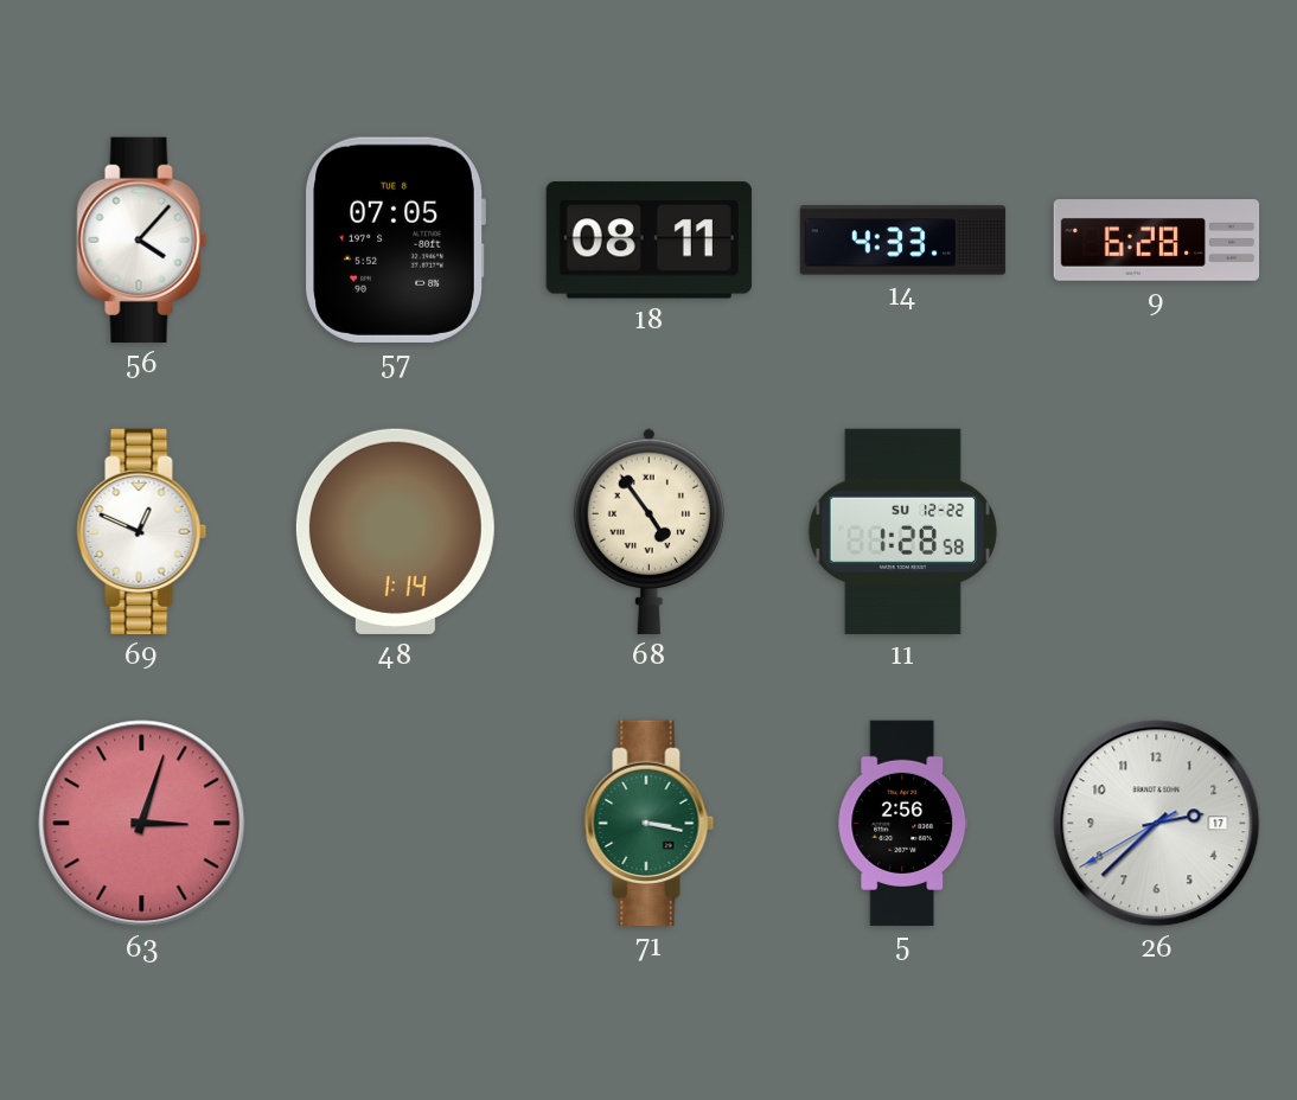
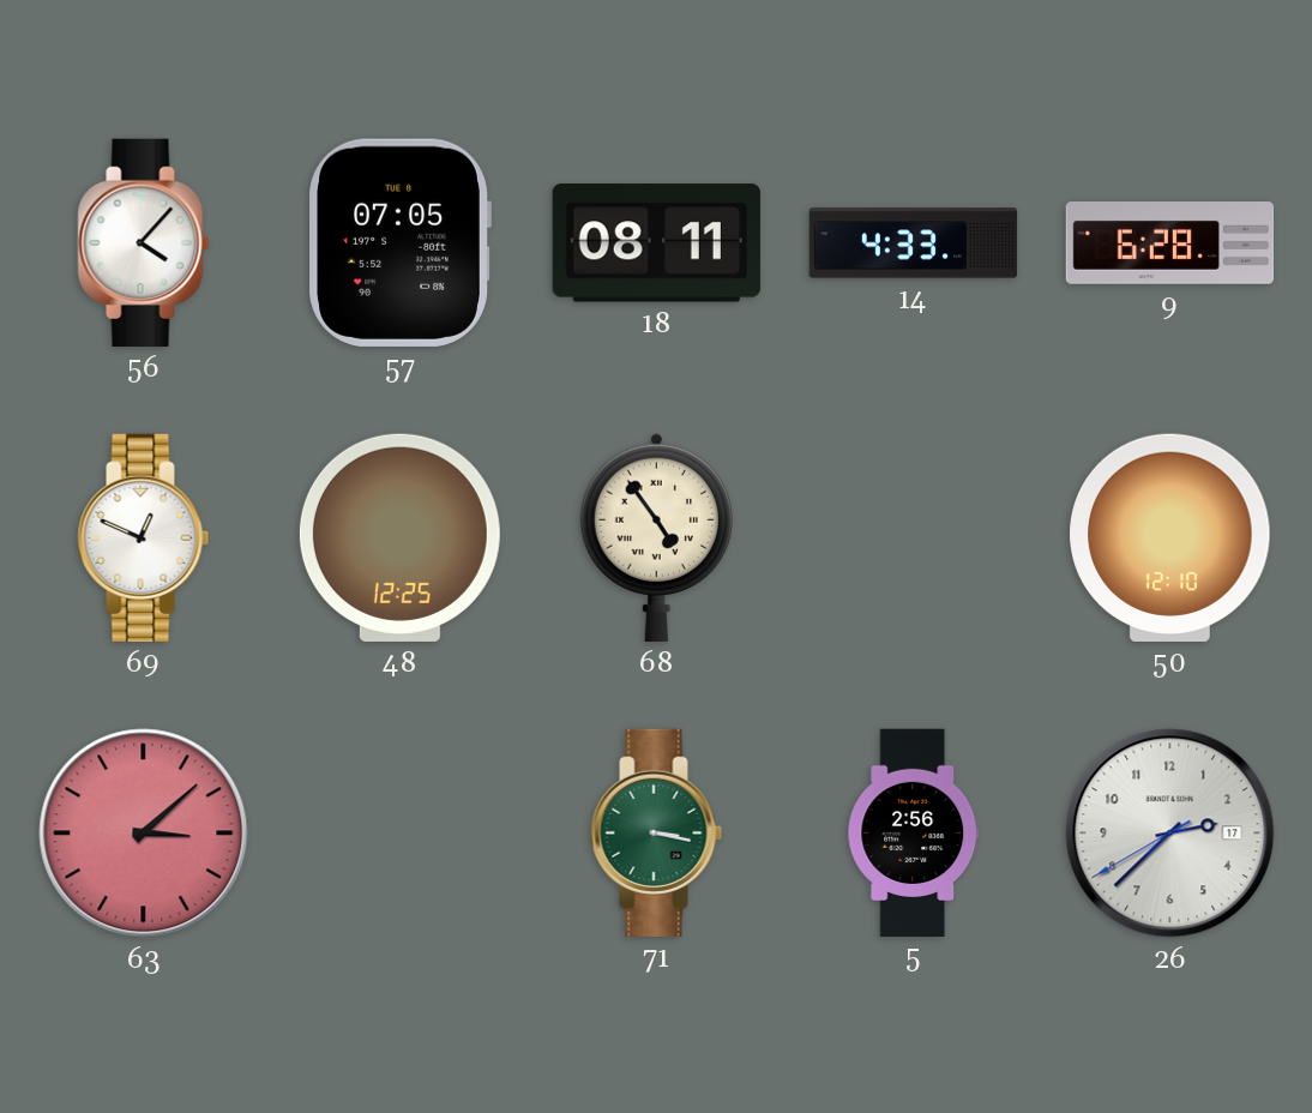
48: 1:14 -> 12:25 (399, 537)
11: 1:28 -> none (902, 531)
50: none -> 12:10 (1170, 537)
63: 3:03 -> 3:08 (144, 834)
